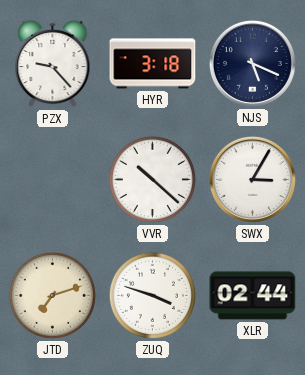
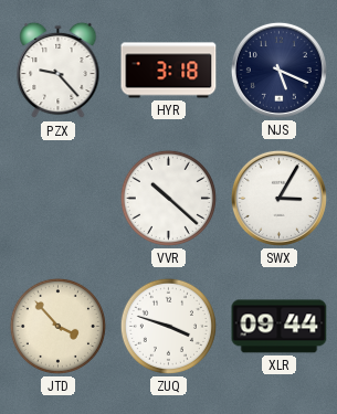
JTD: 7:12 -> 3:53 (57, 326)
XLR: 02:44 -> 09:44 (280, 327)
